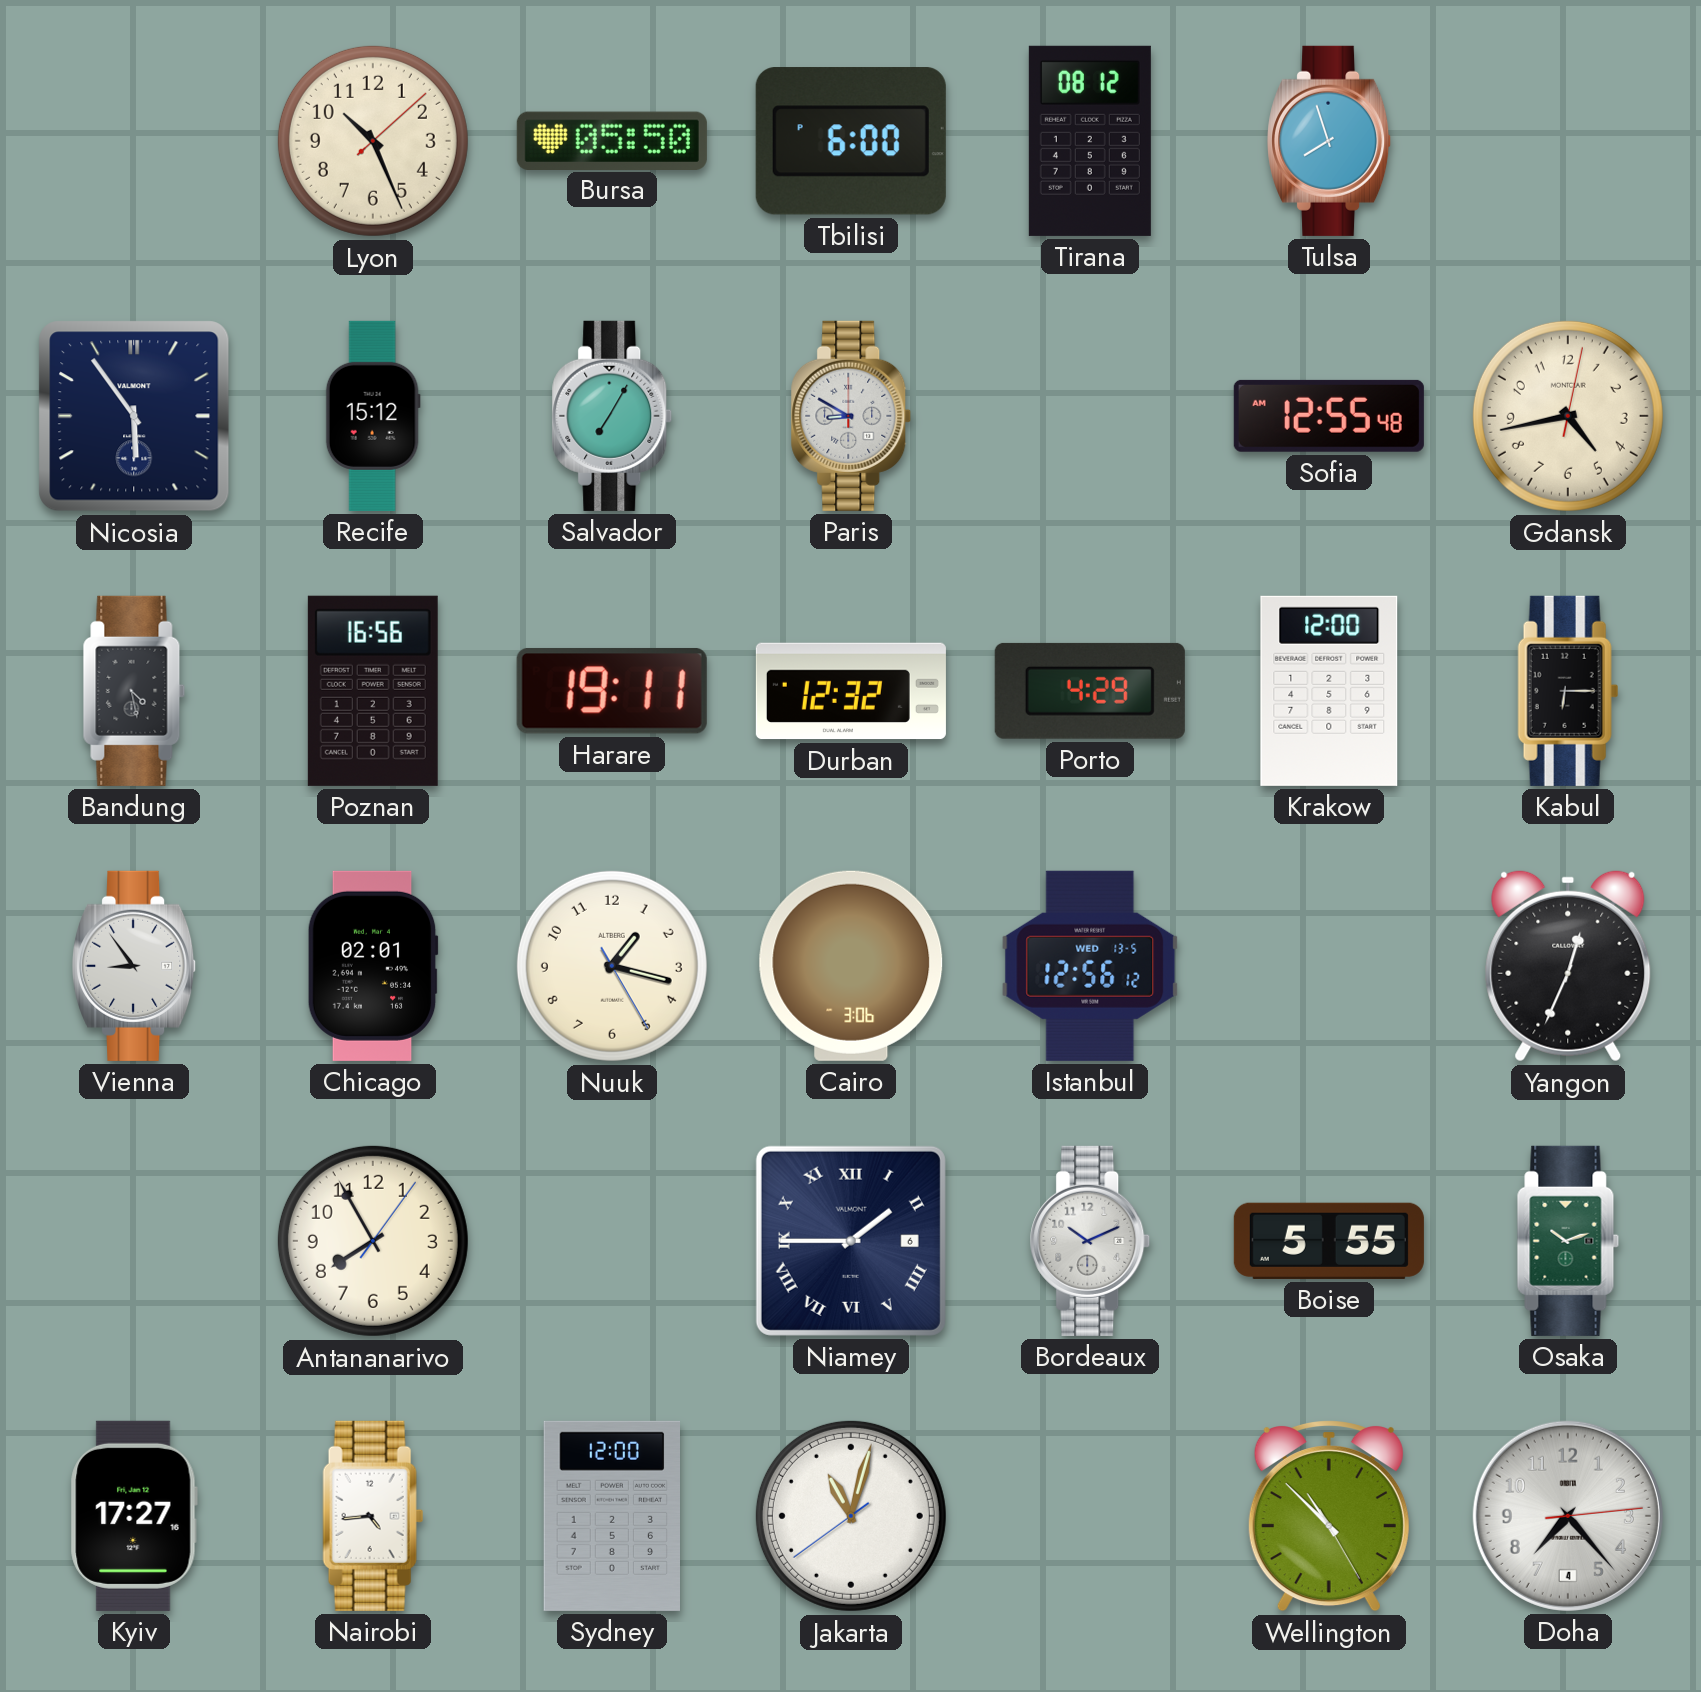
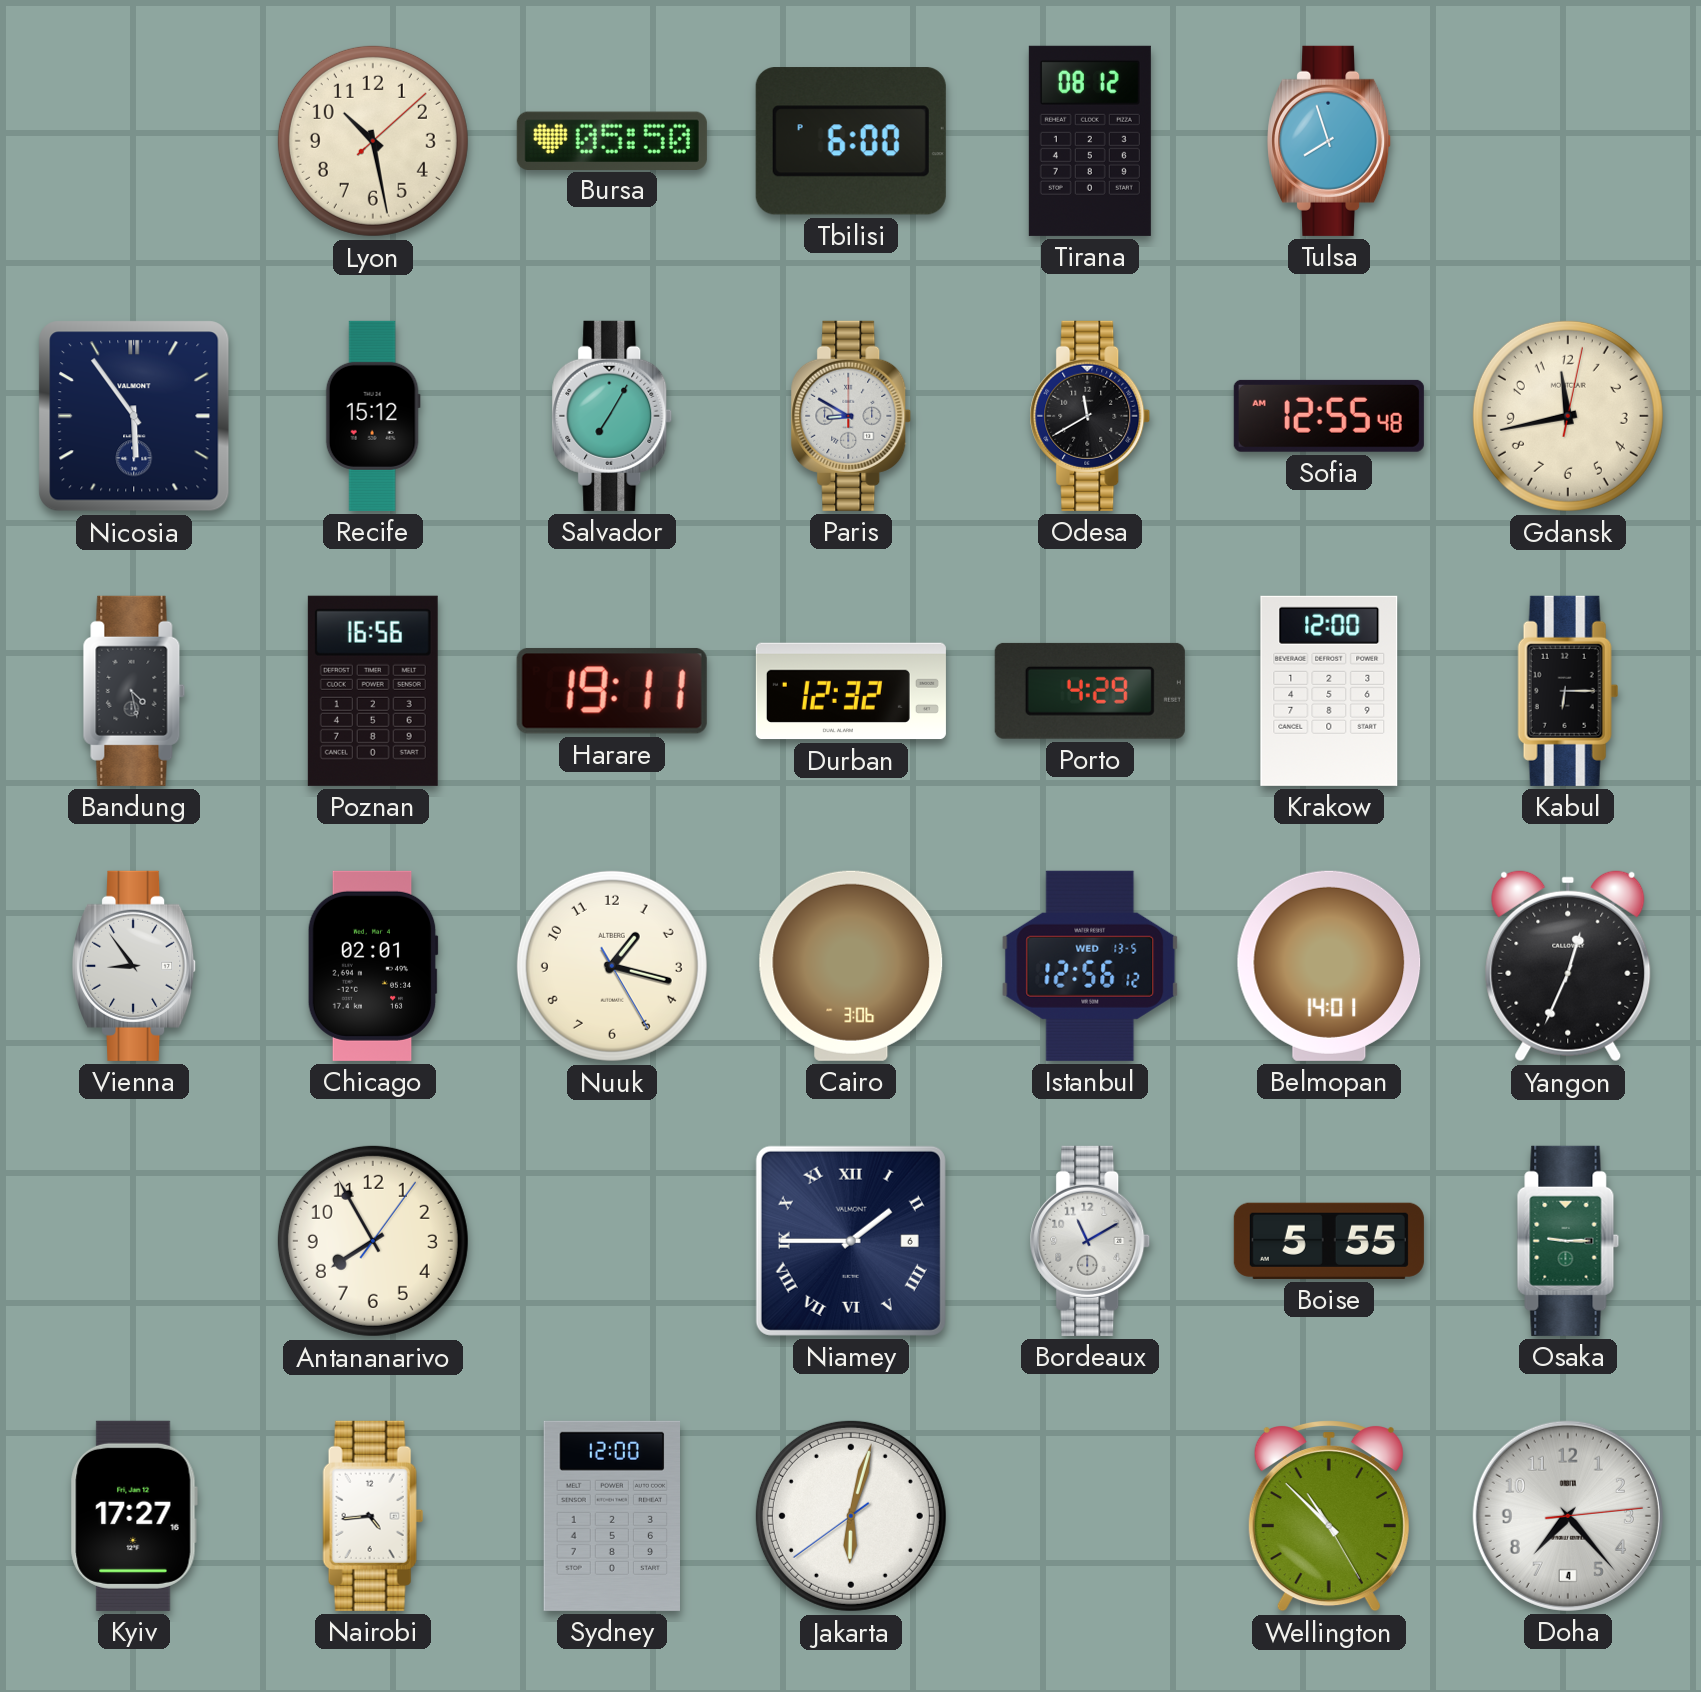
Lyon: 10:26 -> 10:28 (373, 141)
Odesa: none -> 11:40 (1090, 416)
Gdansk: 4:43 -> 11:43 (1568, 416)
Belmopan: none -> 14:01 (1329, 966)
Bordeaux: 10:11 -> 11:10 (1090, 1241)
Osaka: 10:12 -> 9:15 (1568, 1241)
Jakarta: 11:02 -> 6:02 (851, 1516)
